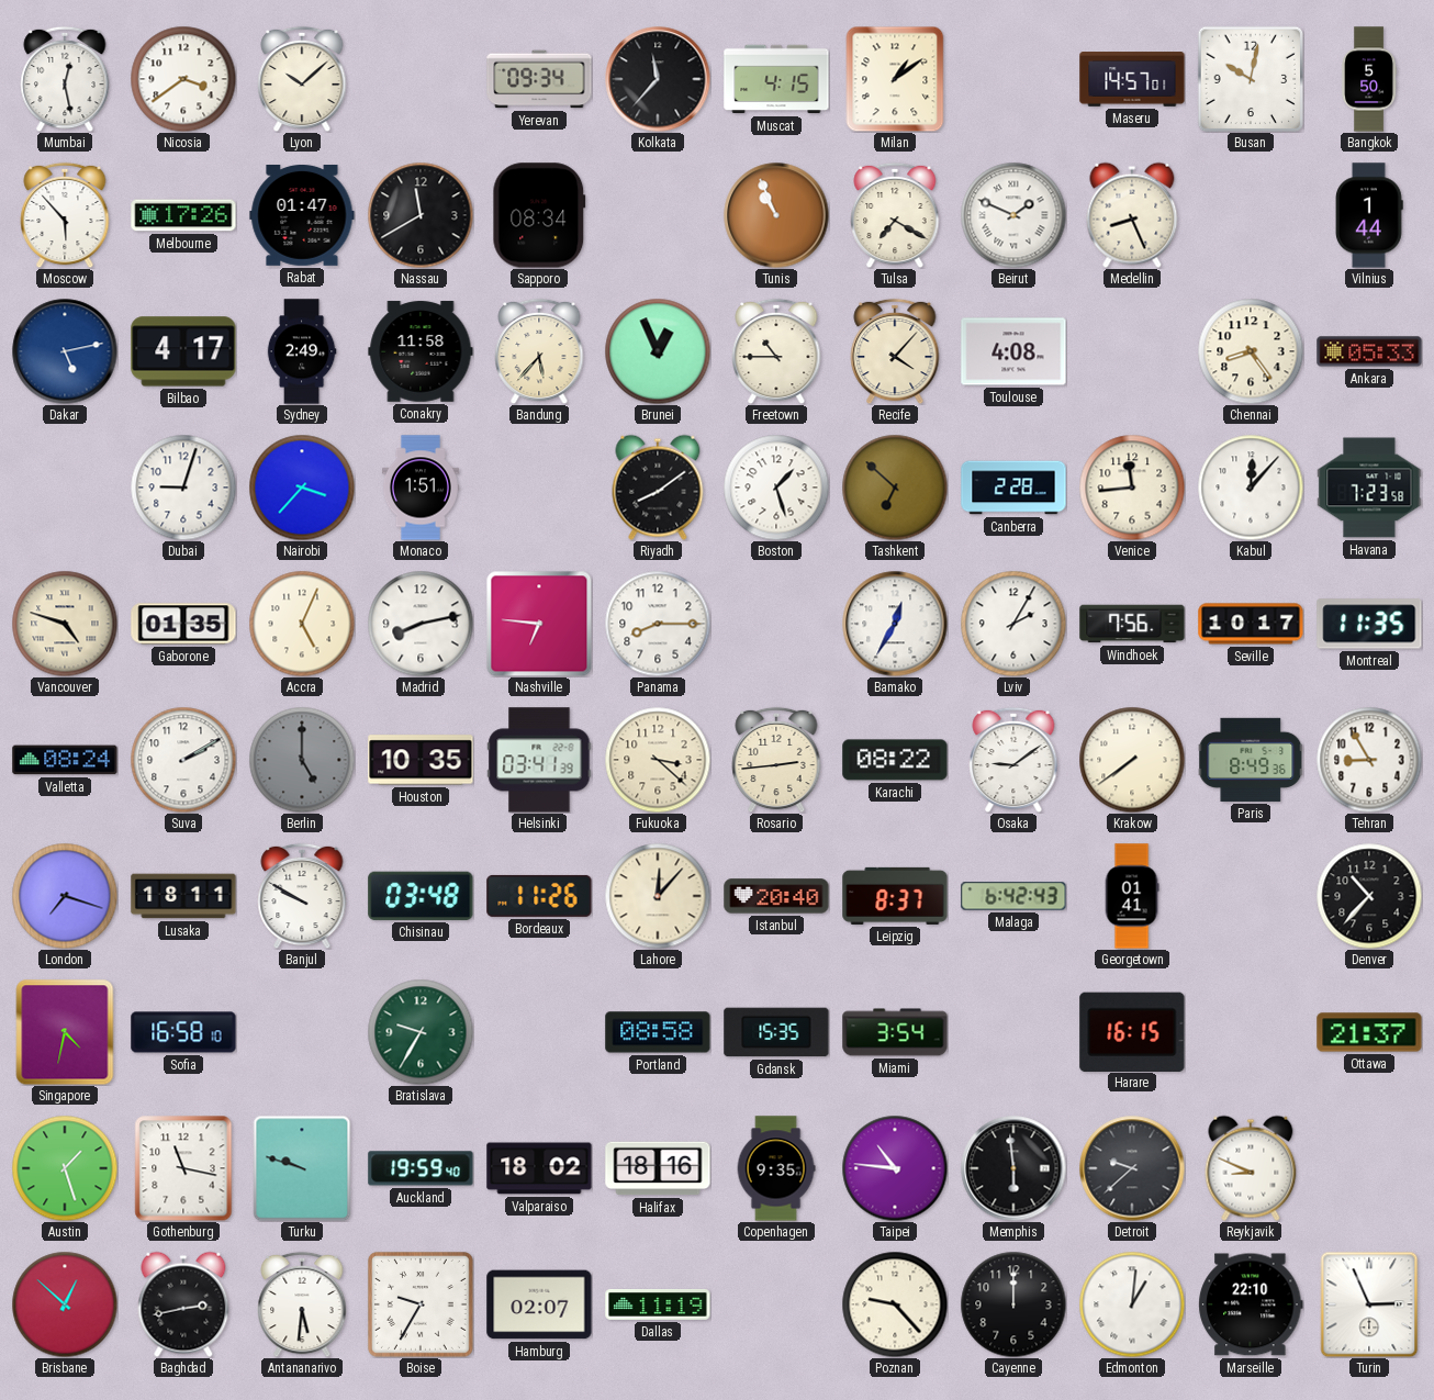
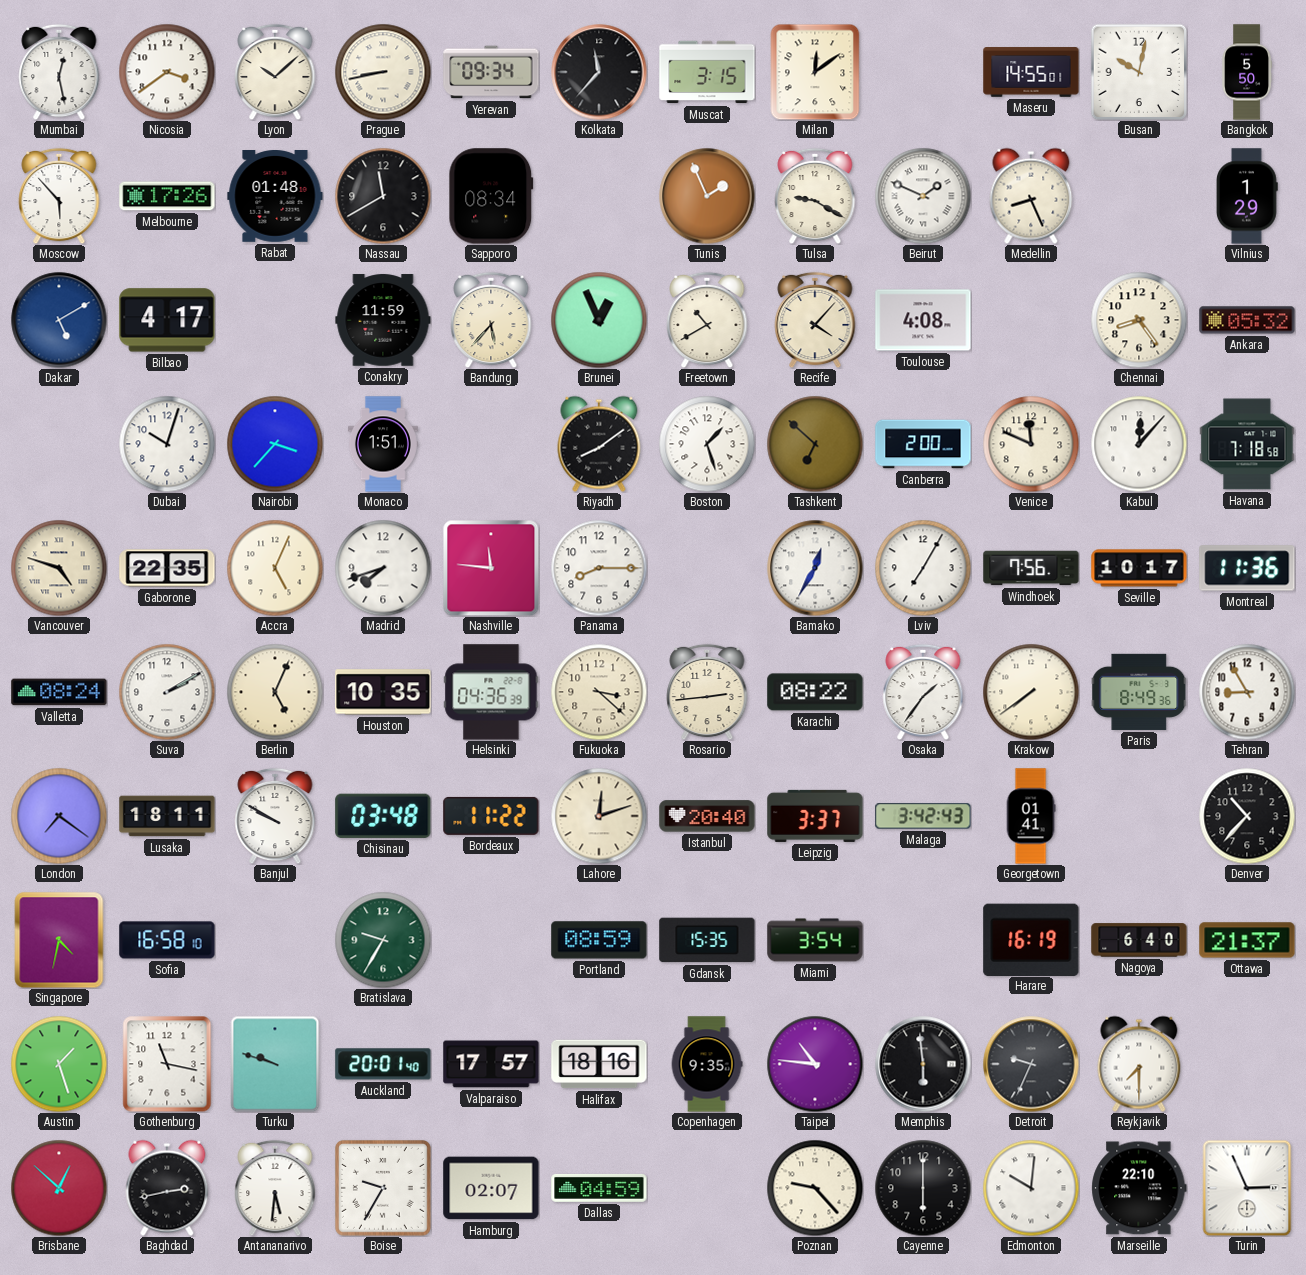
Prague: none -> 8:43 (383, 72)
Muscat: 4:15 -> 3:15 (707, 72)
Milan: 1:09 -> 12:09 (815, 72)
Maseru: 14:57 -> 14:55 (1031, 72)
Rabat: 01:47 -> 01:48 (275, 197)
Tunis: 10:56 -> 1:56 (707, 196)
Tulsa: 7:20 -> 9:20 (815, 196)
Vilnius: 1:44 -> 1:29 (1248, 196)
Dakar: 5:13 -> 5:10 (59, 320)
Sydney: 2:49 -> none (302, 351)
Conakry: 11:58 -> 11:59 (383, 320)
Freetown: 10:45 -> 10:40 (707, 320)
Ankara: 05:33 -> 05:32 (1247, 320)
Dubai: 9:03 -> 10:03 (167, 444)
Canberra: 2:28 -> 2:00 (923, 444)
Venice: 11:44 -> 11:49 (1031, 444)
Havana: 7:23 -> 7:18 (1247, 444)
Gaborone: 01:35 -> 22:35 (167, 568)
Madrid: 8:13 -> 7:42 (383, 568)
Nashville: 6:46 -> 11:46 (491, 568)
Lviv: 2:05 -> 7:05 (923, 568)
Montreal: 11:35 -> 11:36 (1247, 568)
Berlin: 5:00 -> 5:04 (275, 692)
Berlin dial: grey -> cream (275, 692)
Helsinki: 03:41 -> 04:36 (491, 692)
Osaka: 9:09 -> 1:36 (923, 692)
London: 7:18 -> 7:21 (59, 816)
Bordeaux: 11:26 -> 11:22 (491, 816)
Lahore: 12:07 -> 12:12 (599, 816)
Leipzig: 8:37 -> 3:37 (815, 816)
Malaga: 6:42 -> 3:42 (923, 816)
Portland: 08:58 -> 08:59 (599, 940)
Harare: 16:15 -> 16:19 (1031, 939)
Nagoya: none -> 6:40 (1139, 940)
Auckland: 19:59 -> 20:01 (383, 1064)
Valparaiso: 18:02 -> 17:57 (491, 1064)
Detroit: 9:38 -> 9:34 (1031, 1064)
Reykjavik: 8:49 -> 7:30 (1139, 1064)
Dallas: 11:19 -> 04:59 (599, 1189)
Cayenne: 12:00 -> 6:00 (923, 1188)
Edmonton: 1:01 -> 10:01 (1031, 1188)
